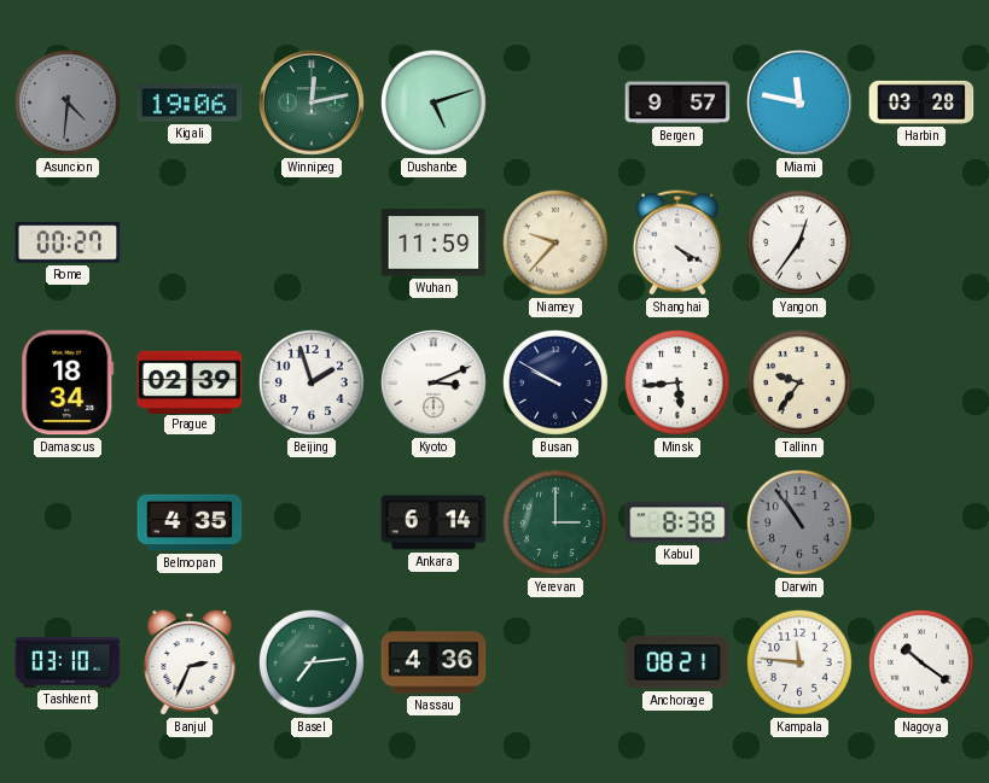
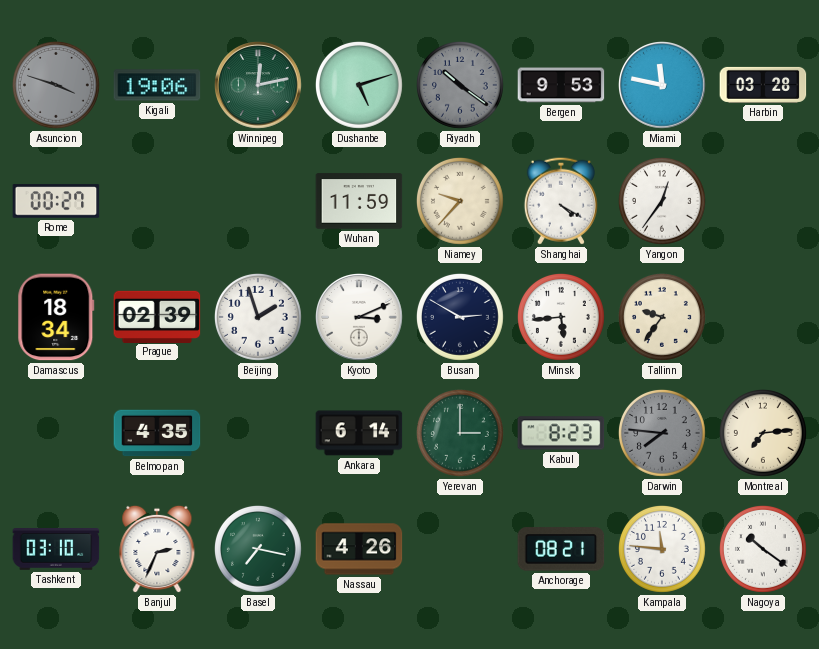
Asuncion: 4:31 -> 3:48 (57, 86)
Riyadh: none -> 10:21 (461, 86)
Bergen: 9:57 -> 9:53 (561, 85)
Busan: 9:50 -> 2:50 (461, 318)
Kabul: 8:38 -> 8:23 (561, 433)
Darwin: 10:54 -> 7:46 (663, 434)
Montreal: none -> 7:14 (764, 434)
Basel: 7:14 -> 7:17 (259, 550)
Nassau: 4:36 -> 4:26 (359, 549)
